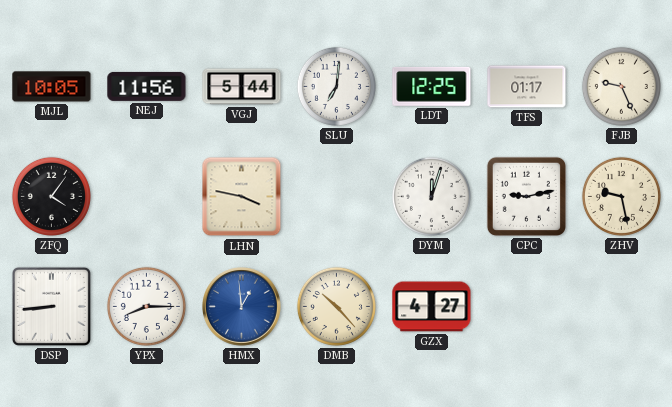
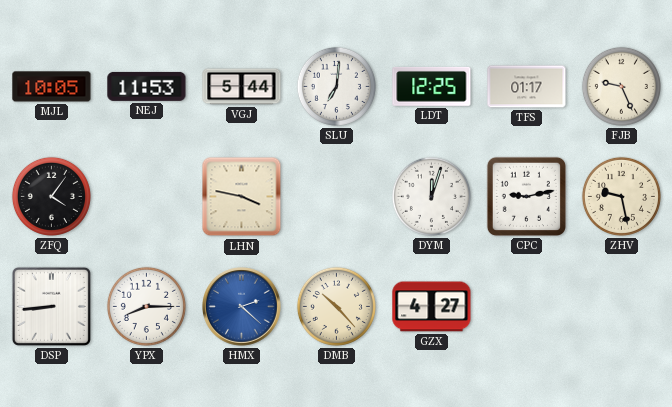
NEJ: 11:56 -> 11:53 (147, 86)
HMX: 12:59 -> 2:22 (242, 307)
